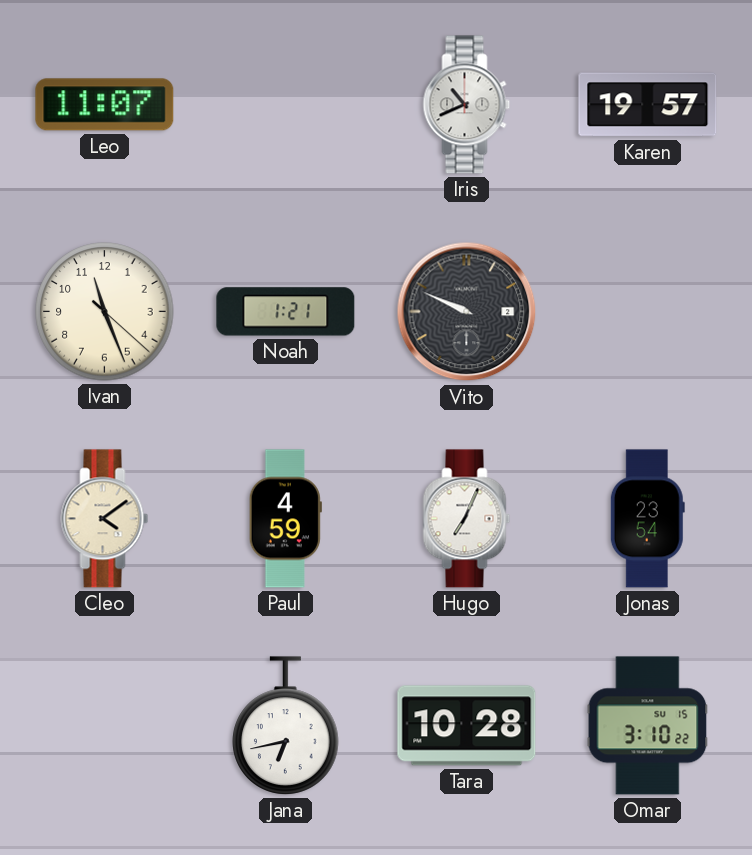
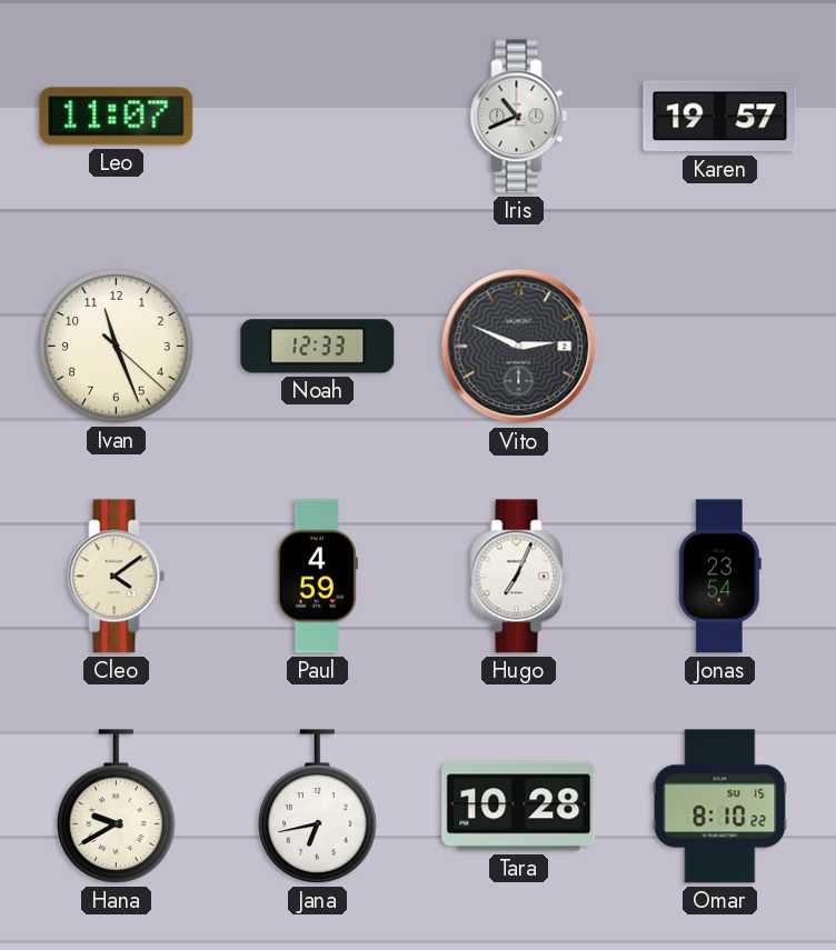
Noah: 1:21 -> 12:33 (318, 347)
Vito: 9:49 -> 2:49 (519, 347)
Hana: none -> 9:40 (117, 807)
Omar: 3:10 -> 8:10 (720, 807)
